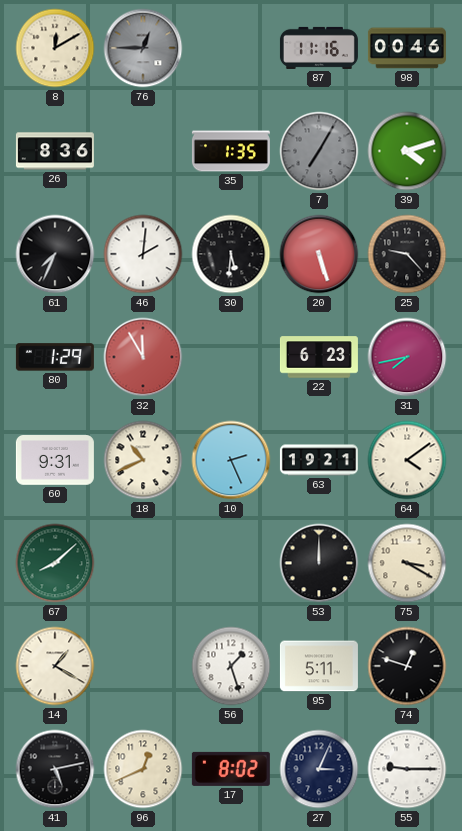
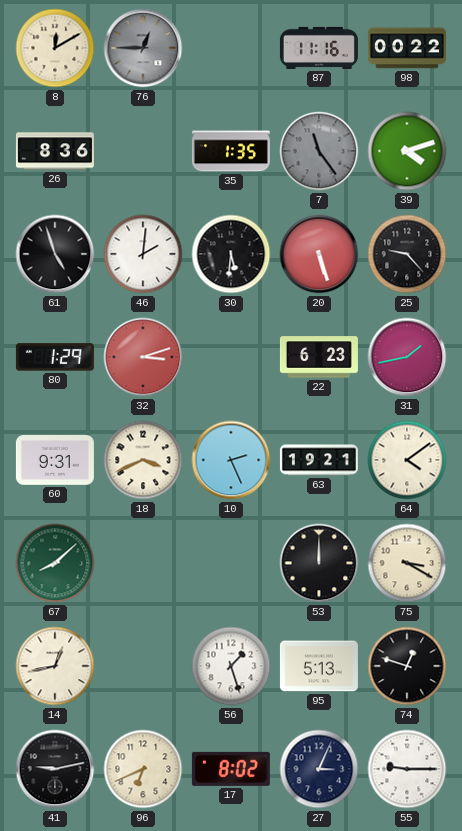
98: 00:46 -> 00:22 (407, 48)
7: 7:05 -> 11:24 (319, 151)
61: 7:34 -> 4:57 (55, 254)
32: 11:55 -> 3:12 (143, 357)
31: 7:43 -> 1:43 (407, 357)
18: 10:41 -> 3:41 (143, 460)
14: 1:20 -> 12:43 (55, 666)
95: 5:11 -> 5:13 (319, 666)
41: 5:13 -> 9:13 (55, 769)
96: 12:41 -> 6:41 (143, 769)
